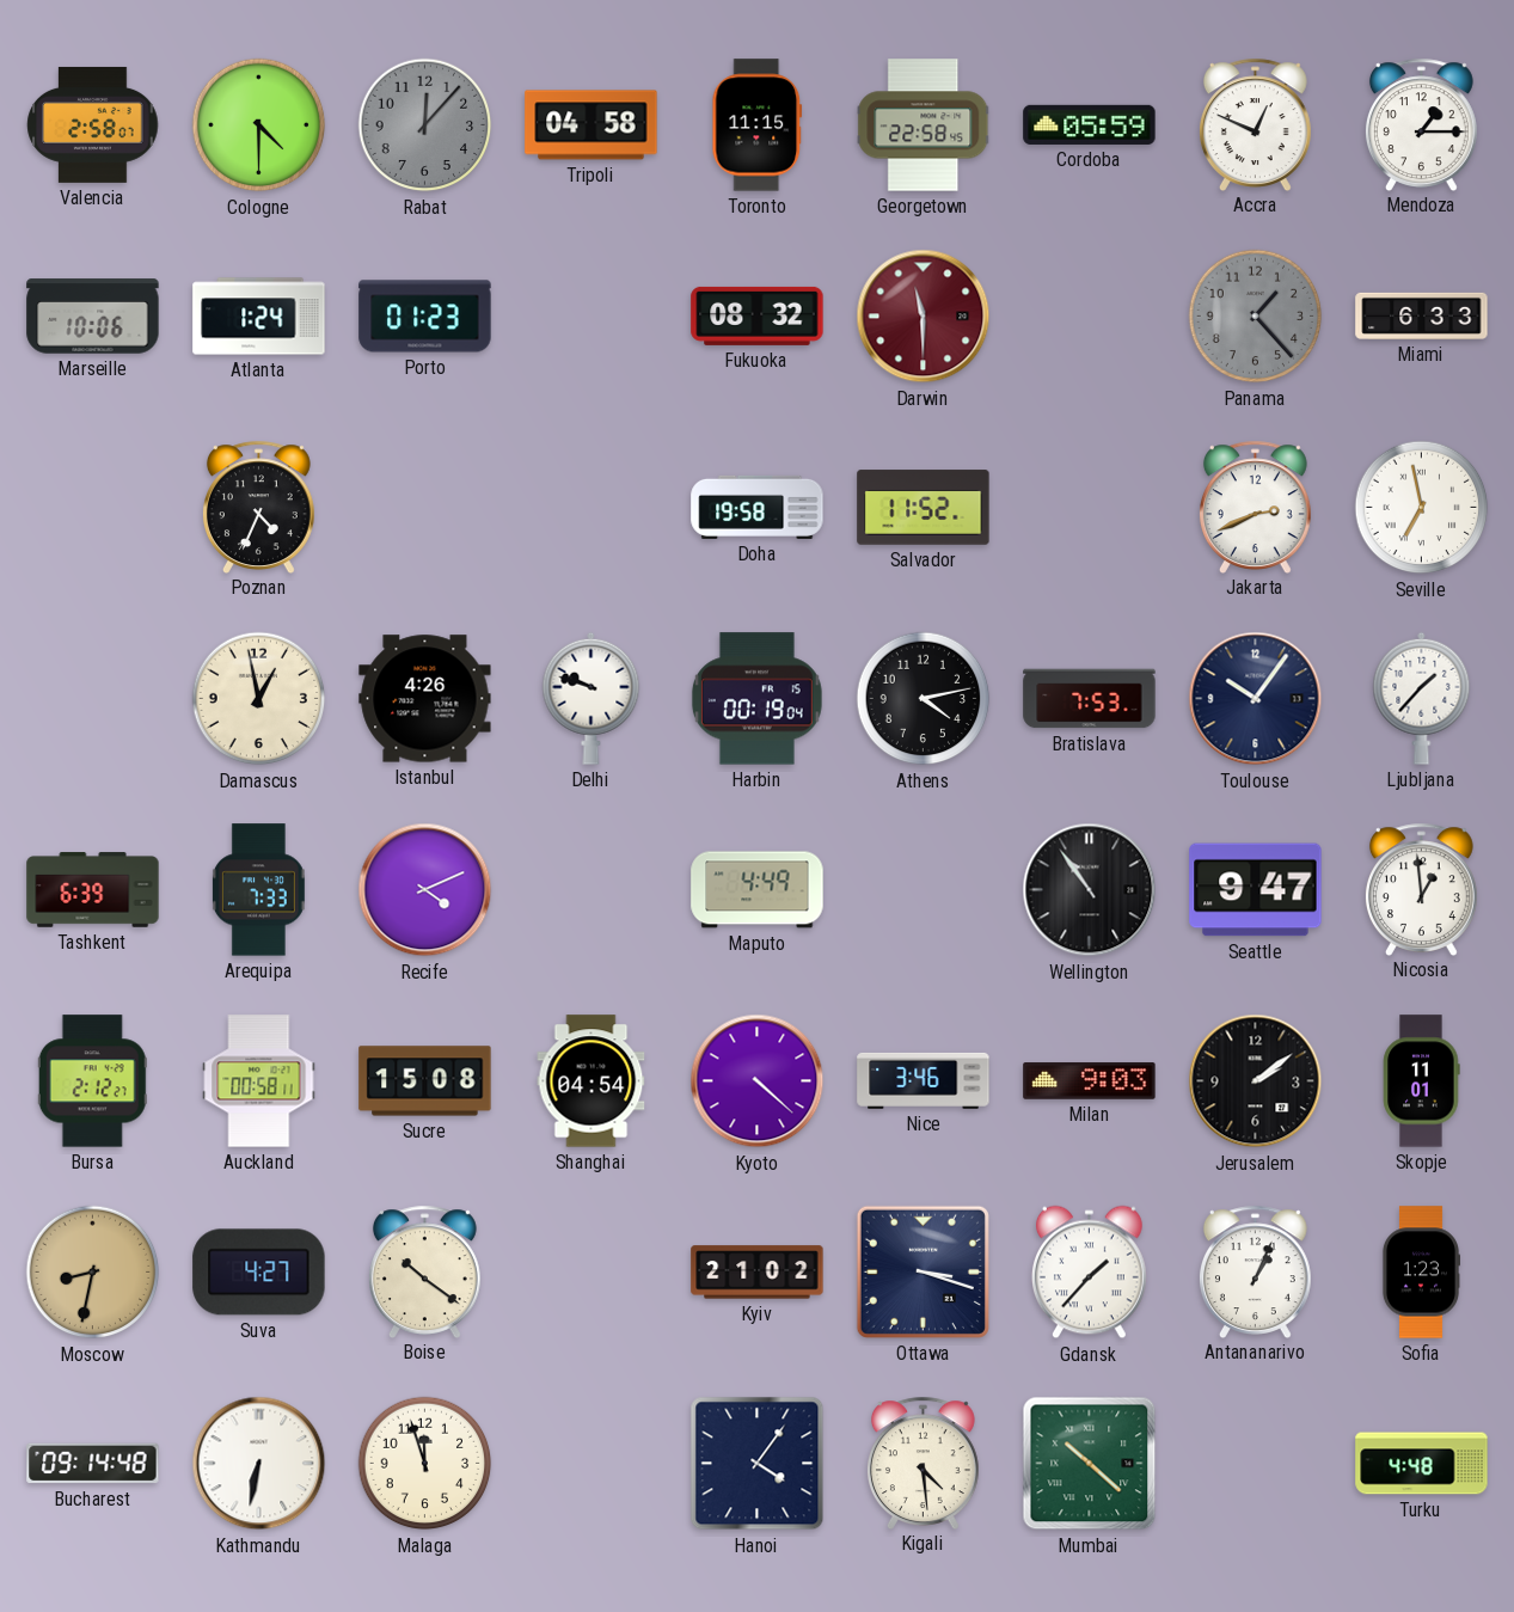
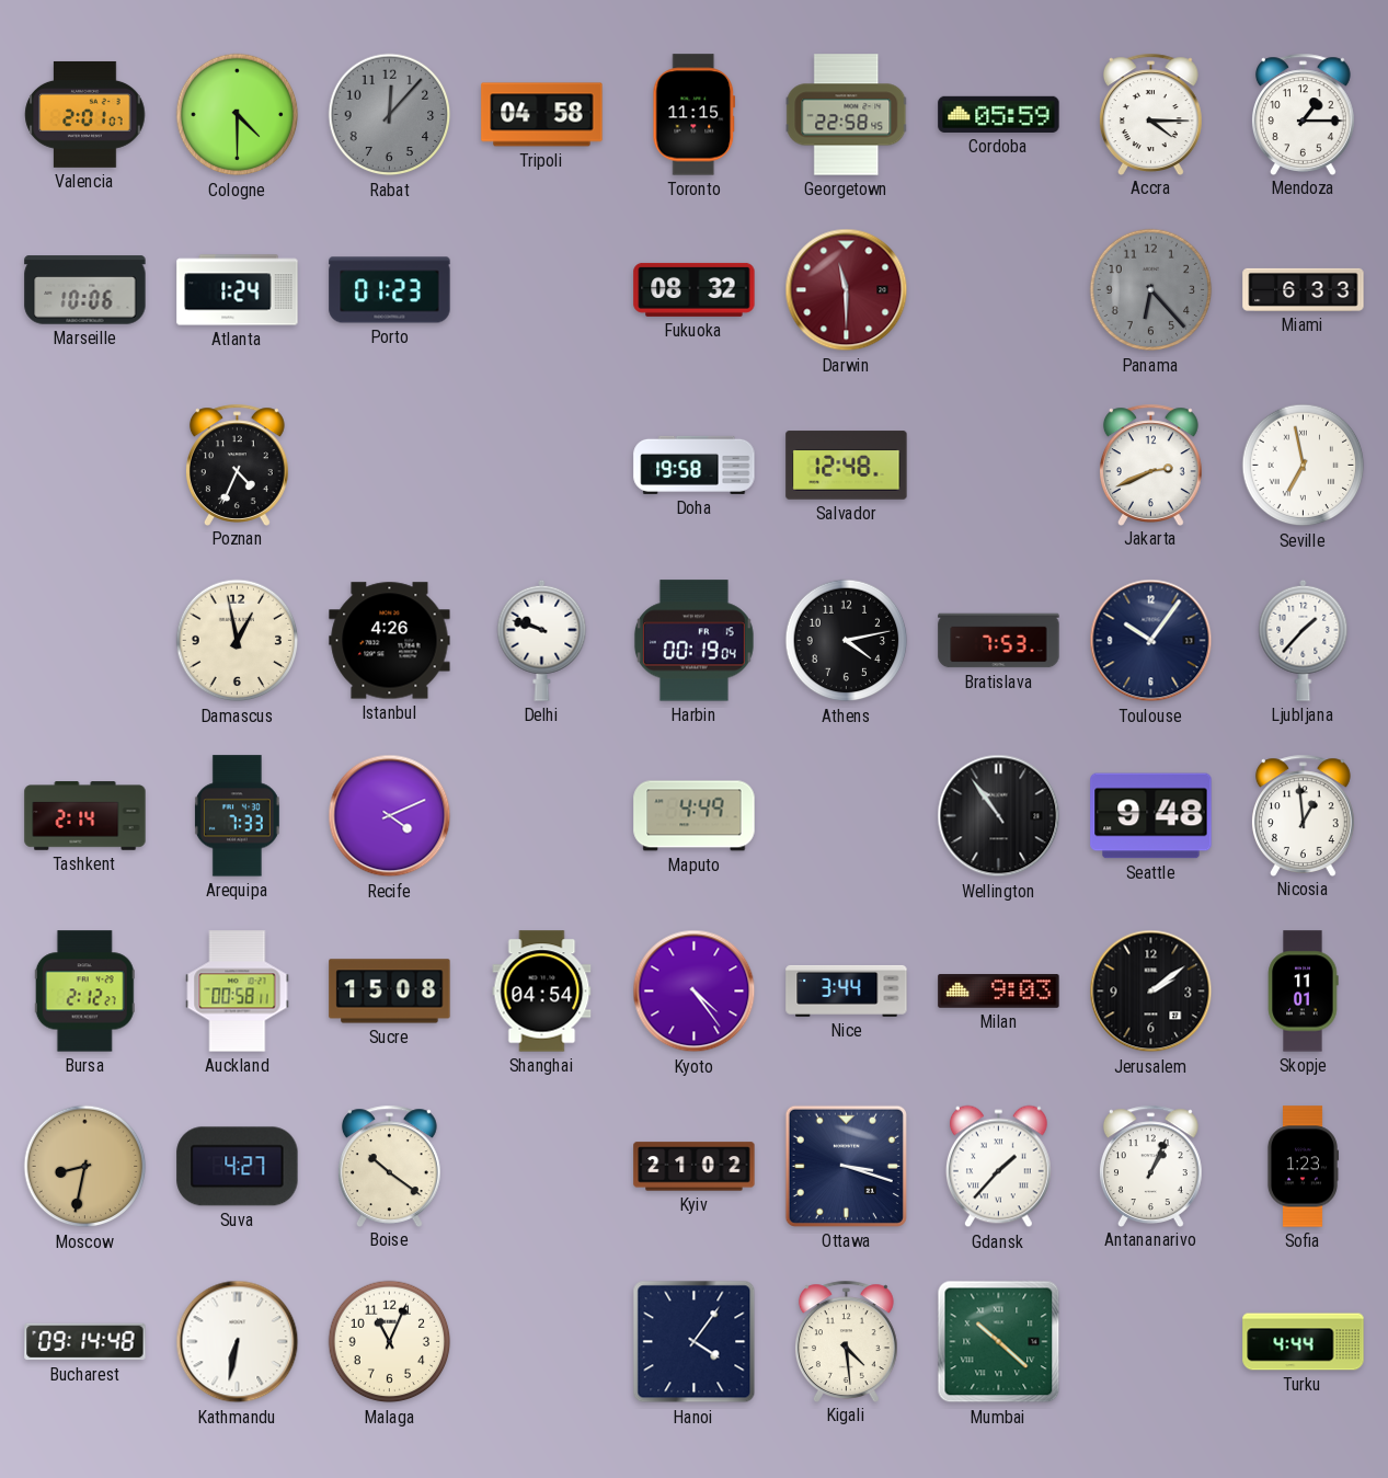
Valencia: 2:58 -> 2:01 (85, 114)
Accra: 12:49 -> 4:15 (1150, 114)
Panama: 1:23 -> 6:23 (1151, 290)
Salvador: 11:52 -> 12:48 (847, 466)
Tashkent: 6:39 -> 2:14 (85, 816)
Seattle: 9:47 -> 9:48 (1151, 816)
Kyoto: 4:22 -> 4:24 (695, 992)
Nice: 3:46 -> 3:44 (847, 990)
Malaga: 11:57 -> 11:04 (390, 1342)
Turku: 4:48 -> 4:44 (1304, 1342)
